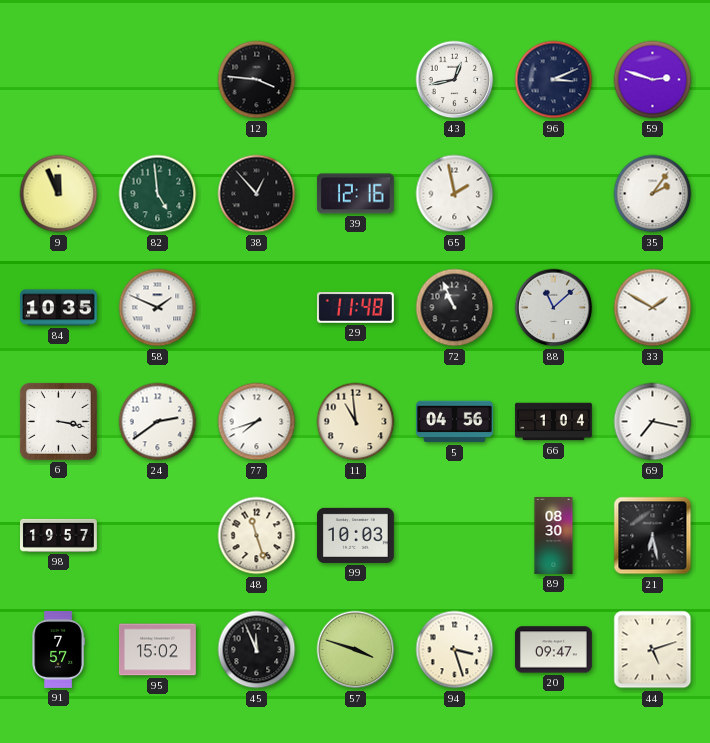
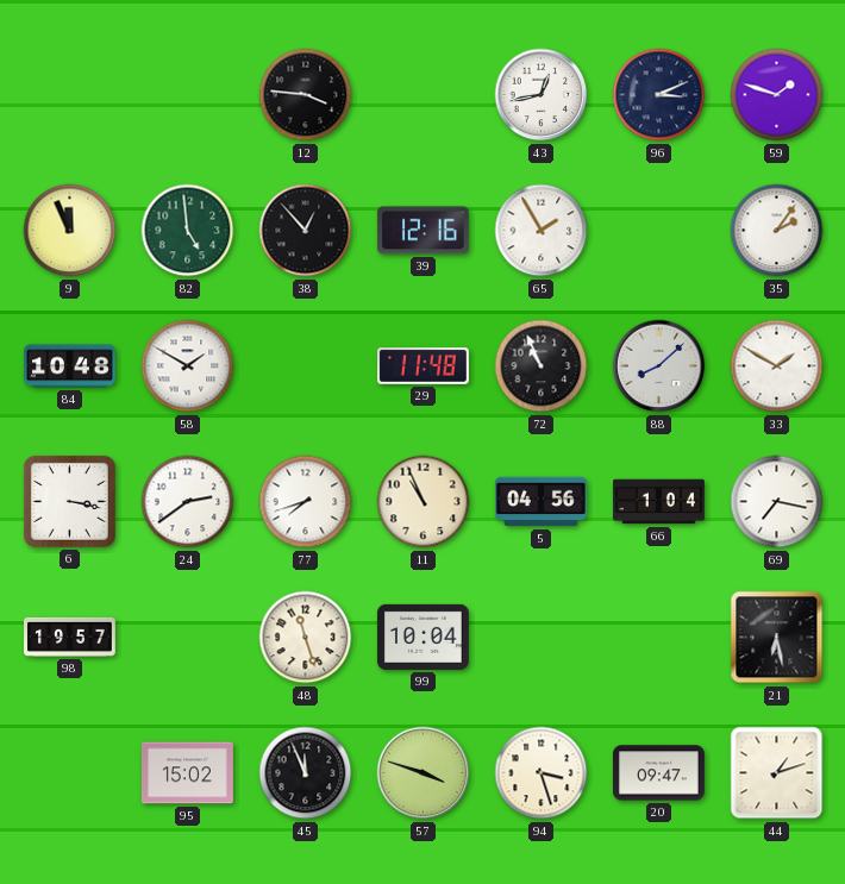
59: 2:48 -> 1:48 (777, 95)
65: 1:58 -> 1:55 (542, 231)
84: 10:35 -> 10:48 (70, 366)
58: 1:49 -> 1:50 (188, 366)
88: 11:08 -> 8:08 (659, 366)
11: 10:59 -> 10:56 (424, 502)
99: 10:03 -> 10:04 (424, 637)
89: 08:30 -> none (554, 536)
91: 7:57 -> none (58, 650)
44: 5:12 -> 1:12 (777, 773)
